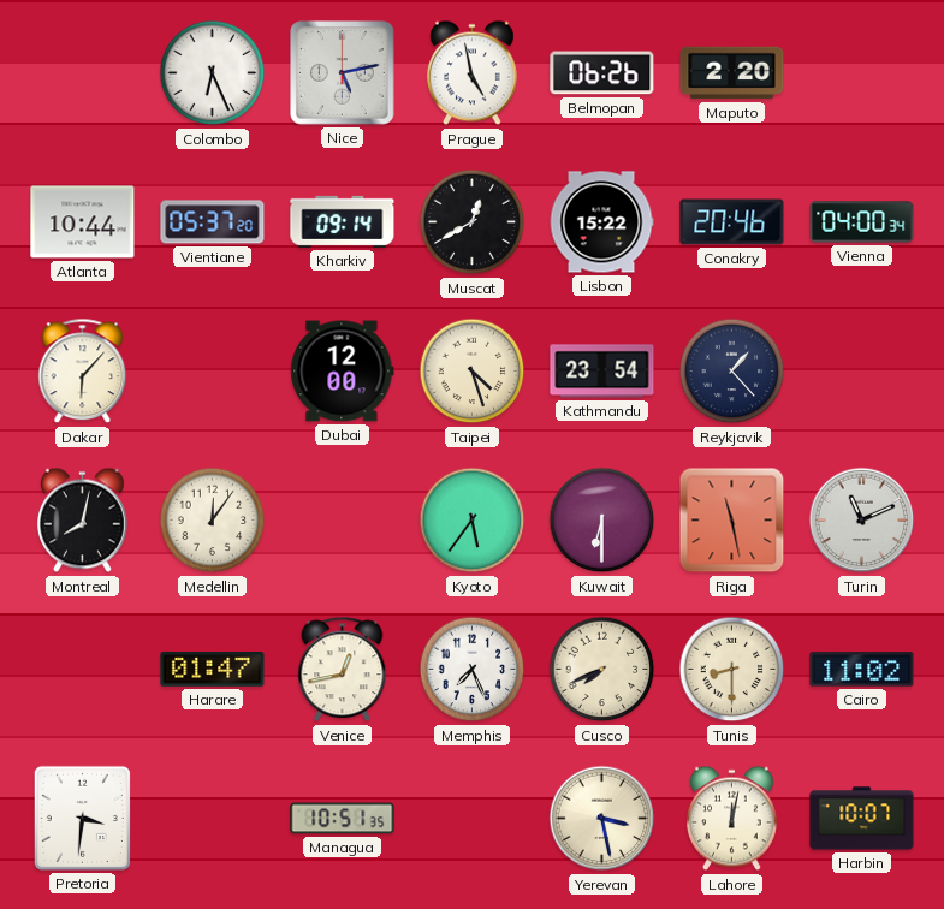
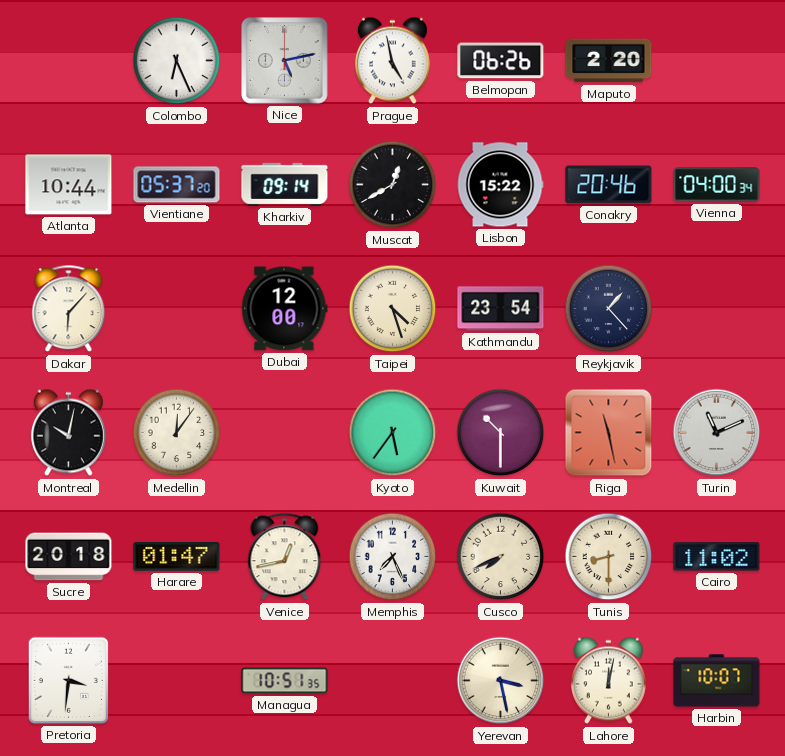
Montreal: 8:02 -> 10:02 (68, 433)
Kuwait: 6:30 -> 10:30 (501, 433)
Sucre: none -> 20:18 (69, 557)
